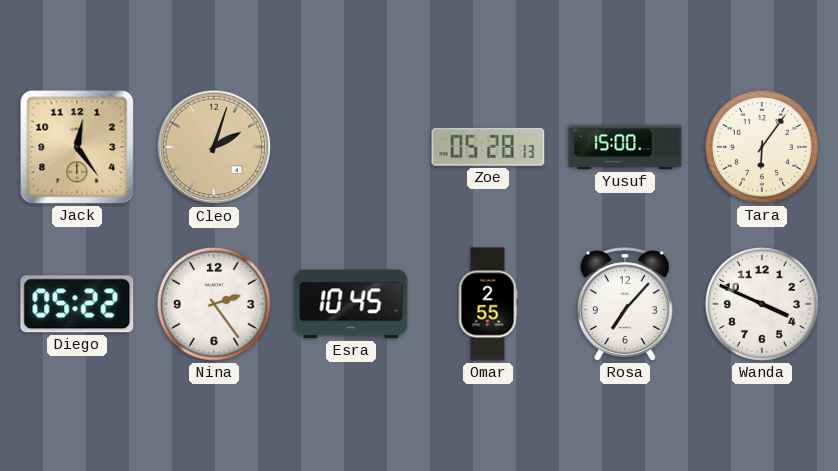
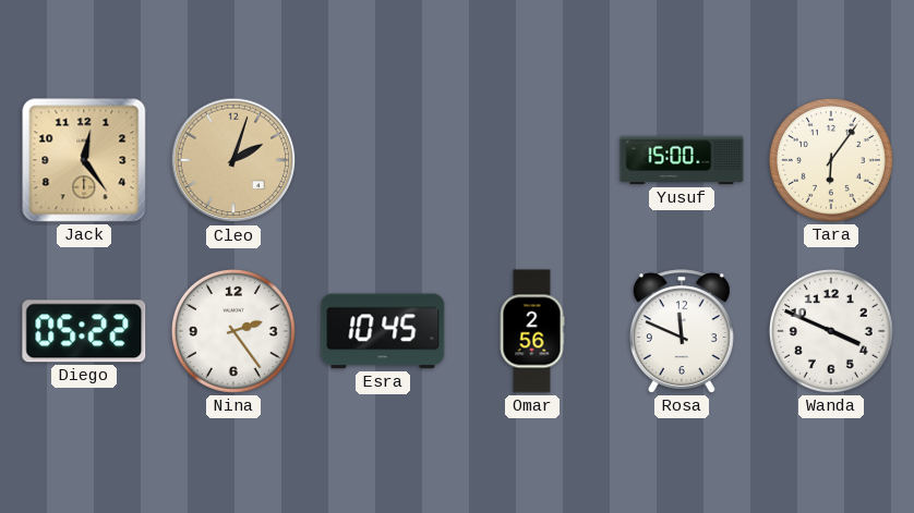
Zoe: 05:28 -> none (488, 147)
Omar: 2:55 -> 2:56 (532, 331)
Rosa: 7:07 -> 11:49 (682, 331)
